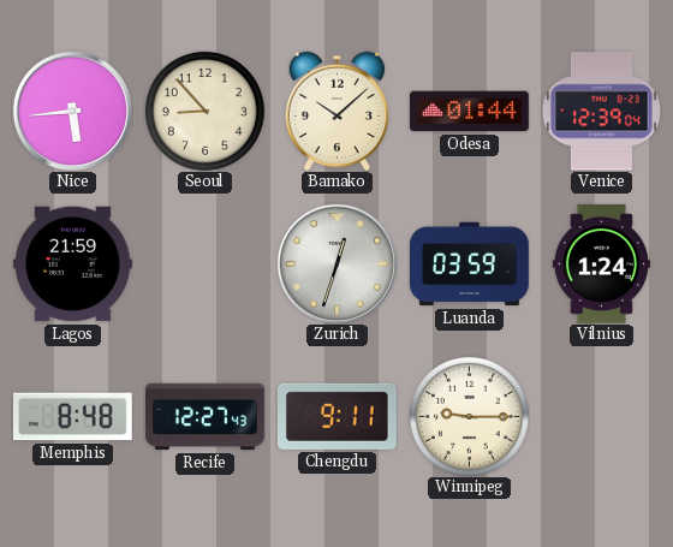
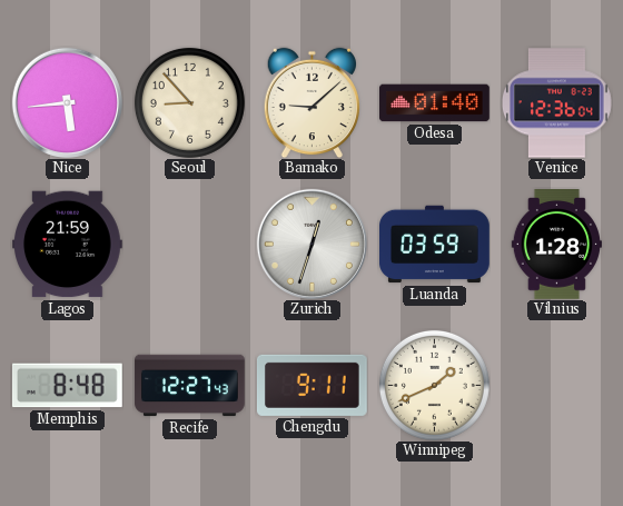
Bamako: 10:08 -> 9:08 (311, 102)
Odesa: 01:44 -> 01:40 (435, 103)
Venice: 12:39 -> 12:36 (557, 103)
Vilnius: 1:24 -> 1:28 (556, 245)
Winnipeg: 9:15 -> 1:41 (434, 385)
